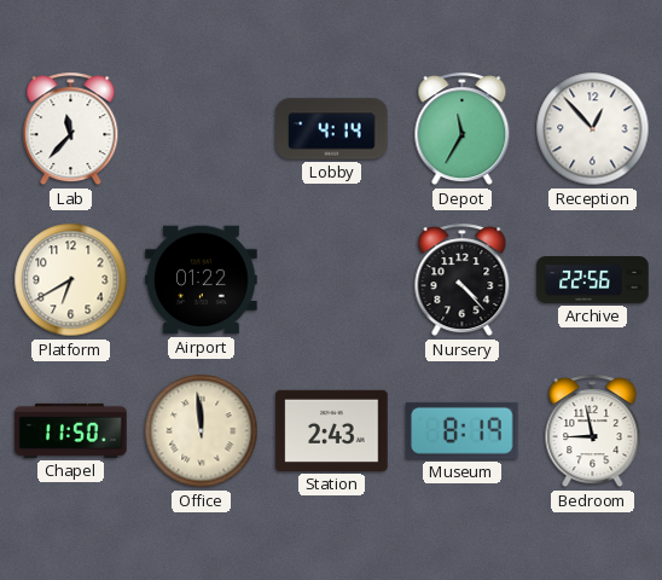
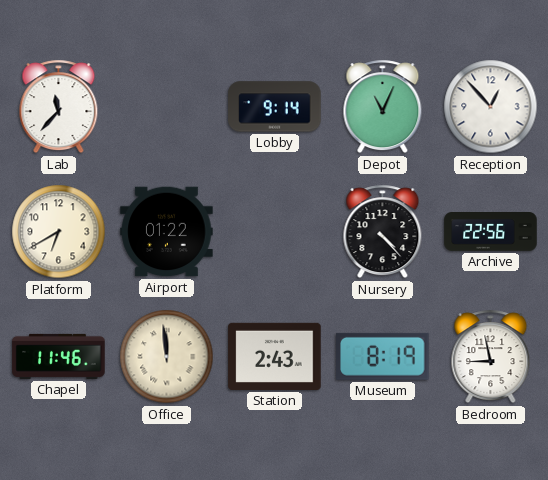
Lobby: 4:14 -> 9:14 (275, 107)
Depot: 11:35 -> 11:04 (383, 107)
Chapel: 11:50 -> 11:46 (59, 356)
